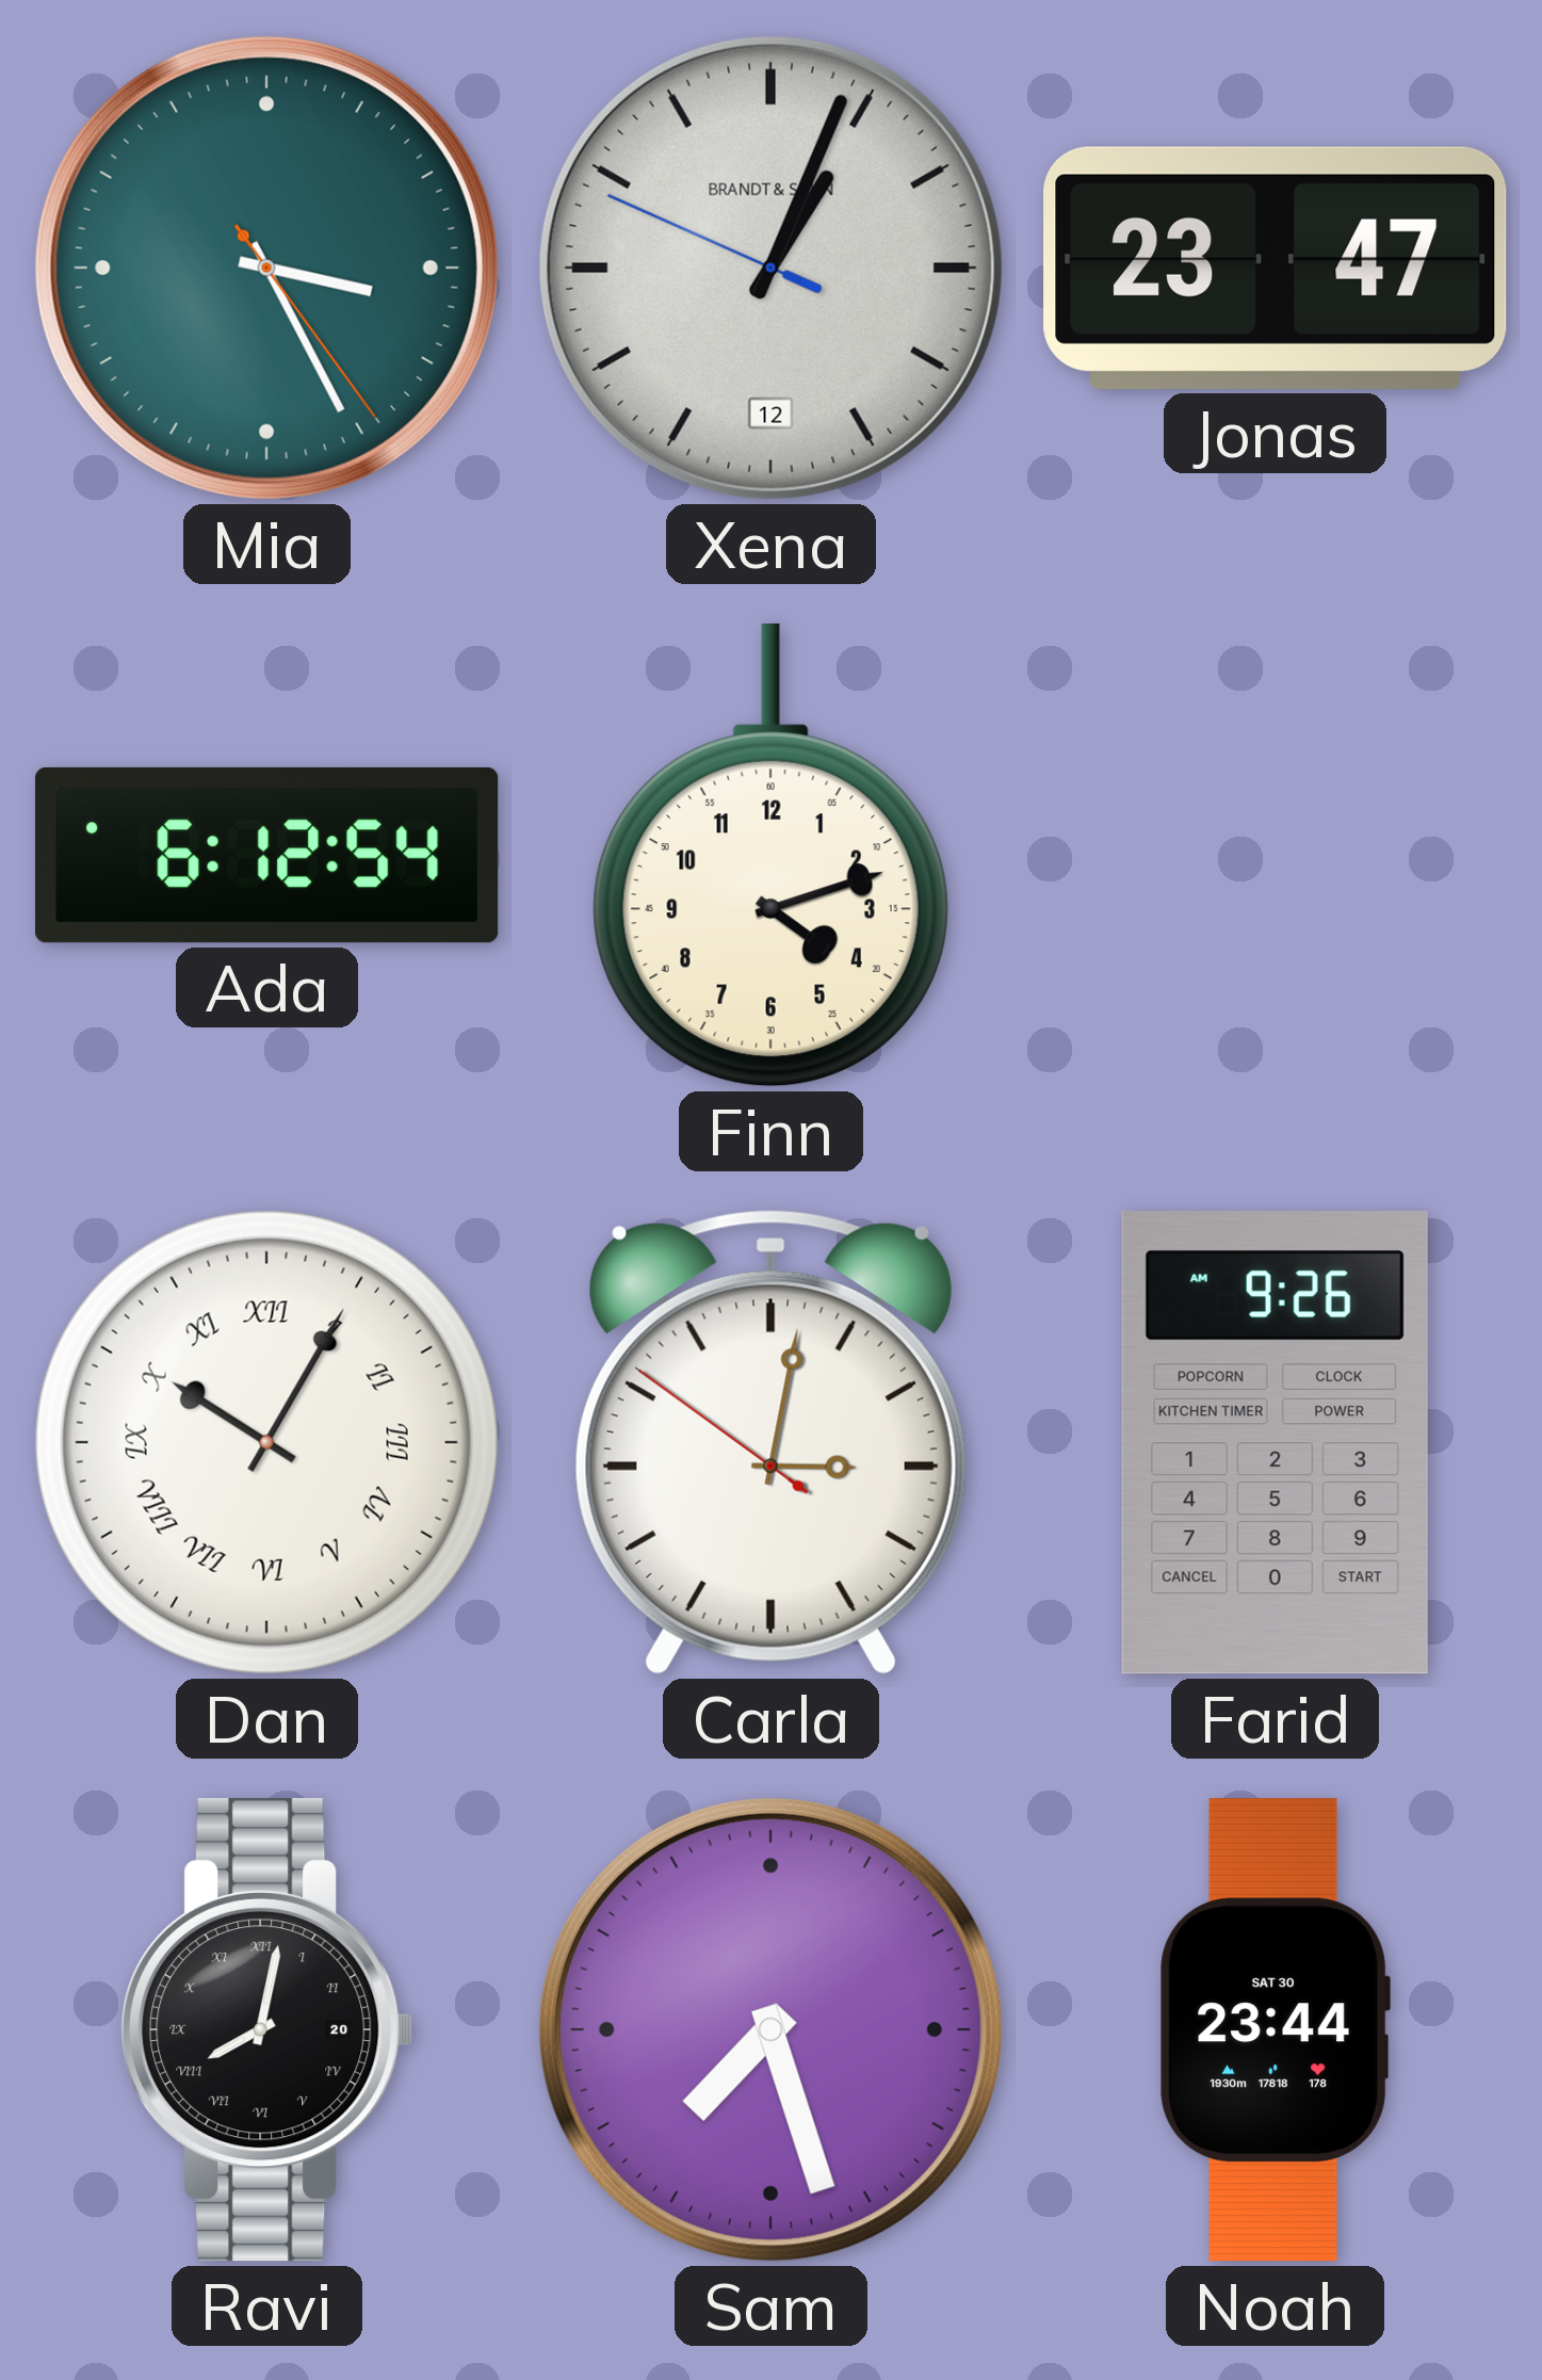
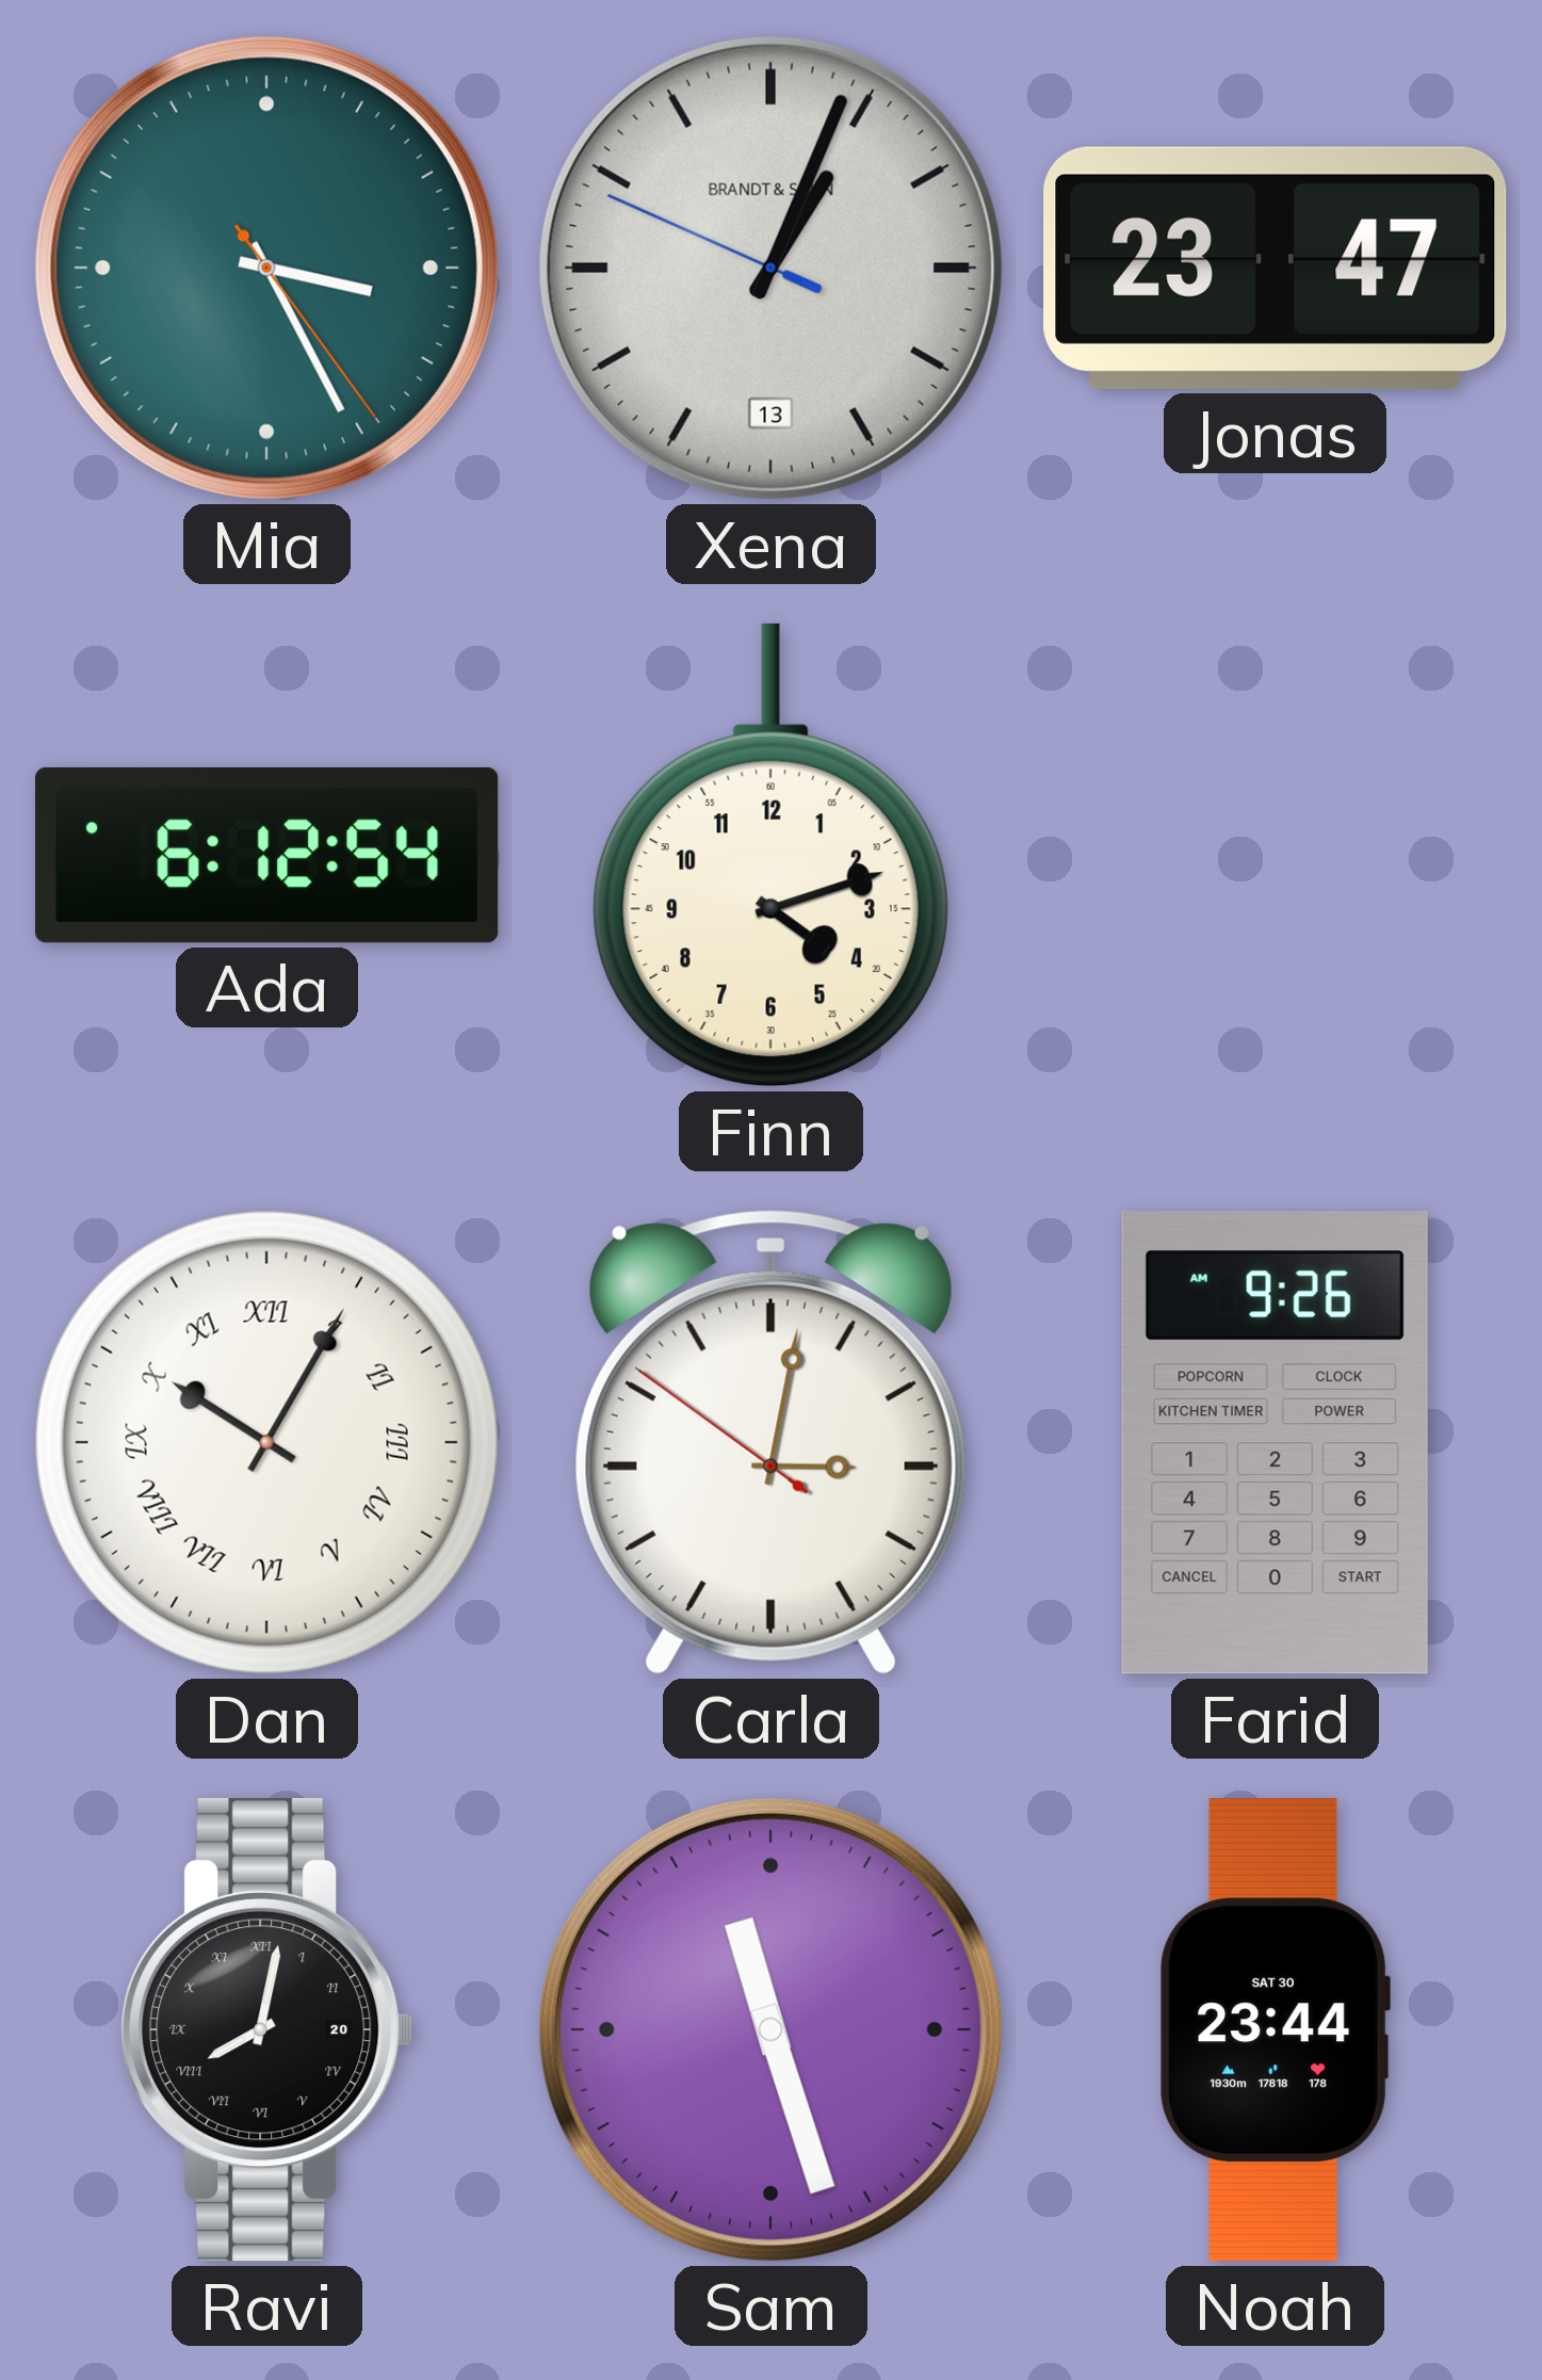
Xena date: 12 -> 13 (770, 268)
Sam: 7:27 -> 11:27 (770, 2029)
